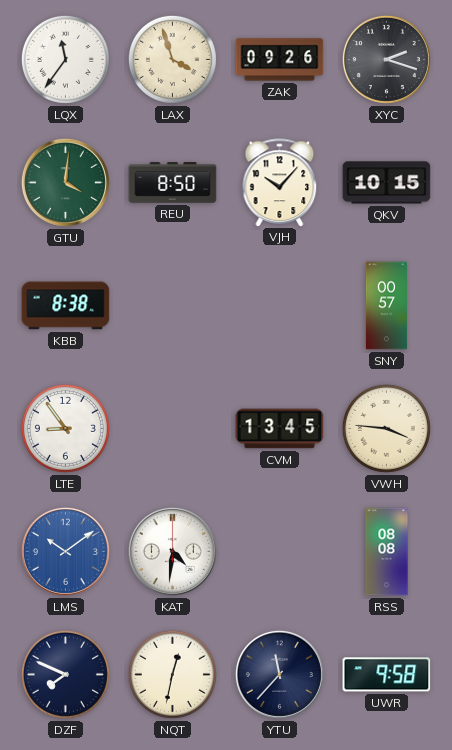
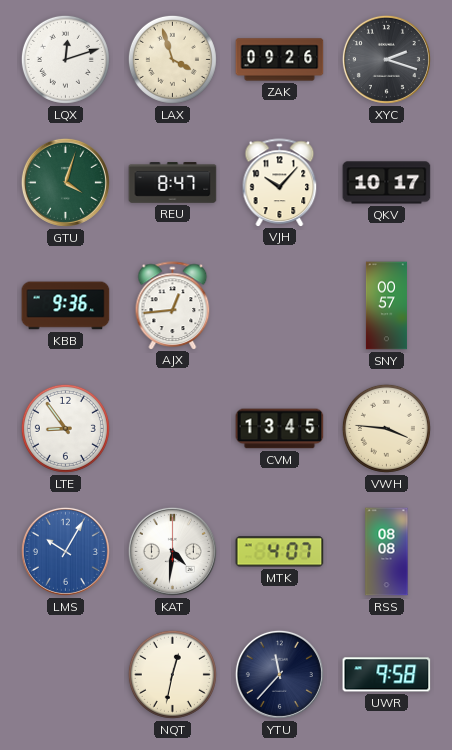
LQX: 11:36 -> 12:12 (65, 59)
GTU: 4:01 -> 4:03 (65, 182)
REU: 8:50 -> 8:47 (173, 183)
QKV: 10:15 -> 10:17 (387, 183)
KBB: 8:38 -> 9:36 (66, 306)
AJX: none -> 12:44 (173, 305)
LMS: 10:09 -> 10:05 (65, 551)
MTK: none -> 4:07 (280, 552)
DZF: 7:49 -> none (65, 674)
